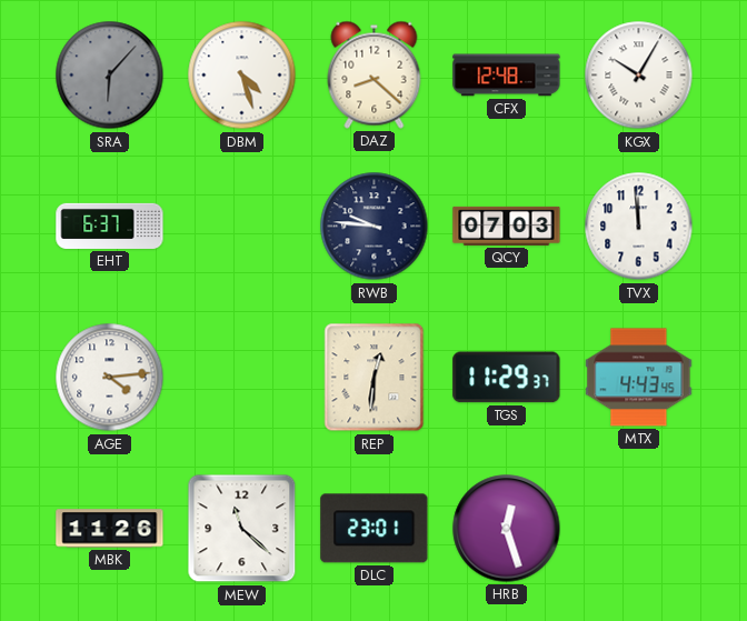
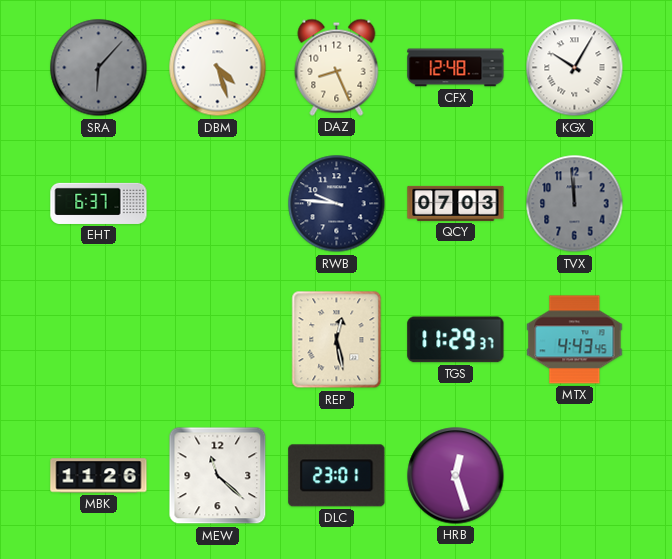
DAZ: 8:22 -> 8:26 (337, 67)
TVX dial: white -> grey (575, 204)
AGE: 4:14 -> none (110, 378)
REP: 12:31 -> 12:28 (337, 340)
